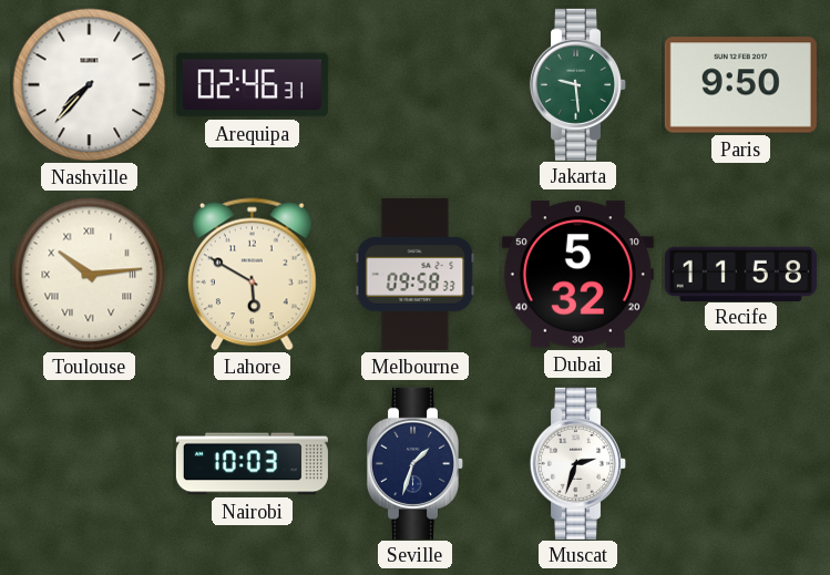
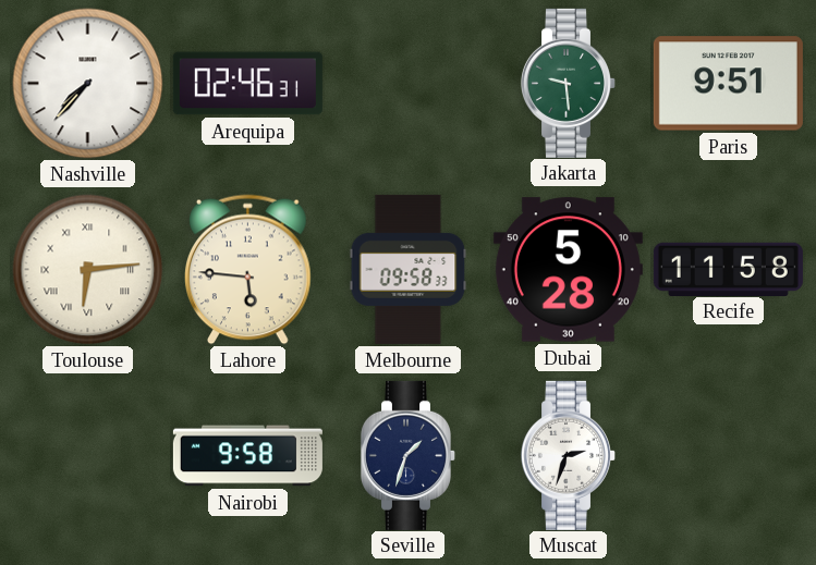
Paris: 9:50 -> 9:51 (728, 84)
Toulouse: 10:14 -> 6:14 (88, 270)
Lahore: 5:50 -> 5:46 (248, 270)
Dubai: 5:32 -> 5:28 (568, 270)
Nairobi: 10:03 -> 9:58 (247, 456)
